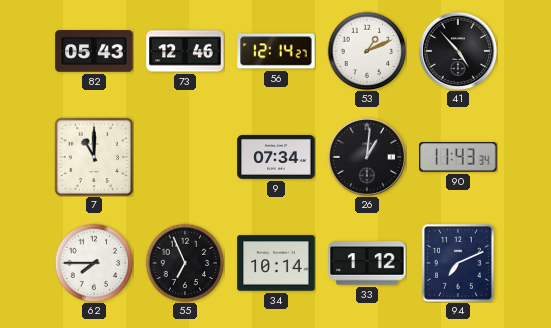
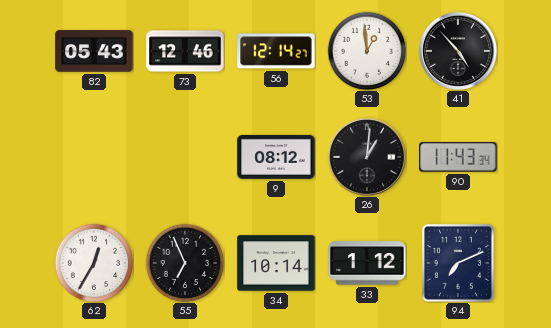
53: 1:11 -> 12:59 (367, 51)
7: 11:00 -> none (94, 157)
9: 07:34 -> 08:12 (276, 157)
62: 7:45 -> 12:35 (94, 263)
